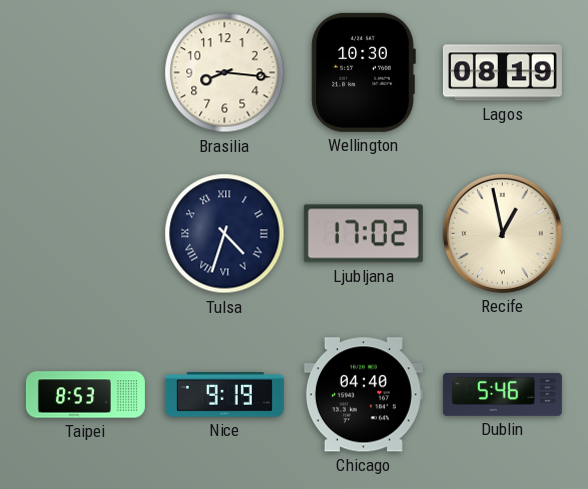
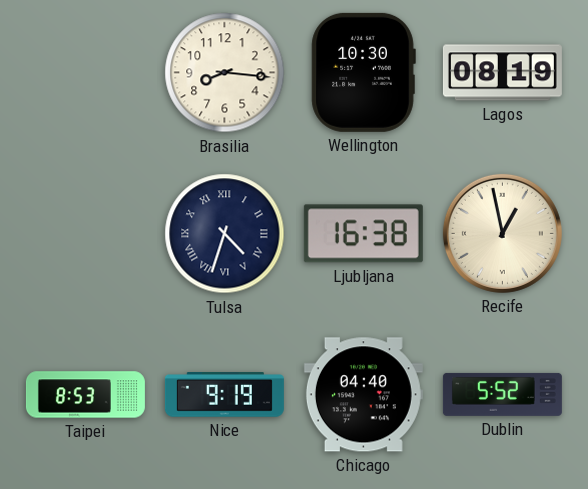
Ljubljana: 17:02 -> 16:38 (363, 234)
Dublin: 5:46 -> 5:52 (502, 394)
